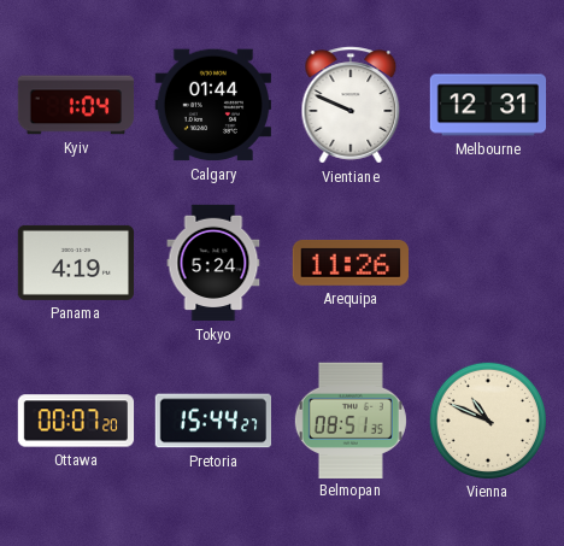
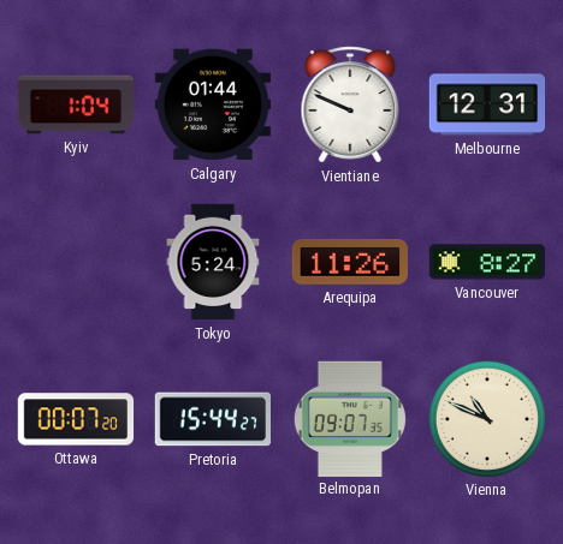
Panama: 4:19 -> none (75, 263)
Vancouver: none -> 8:27 (486, 262)
Belmopan: 08:51 -> 09:07 (350, 418)
